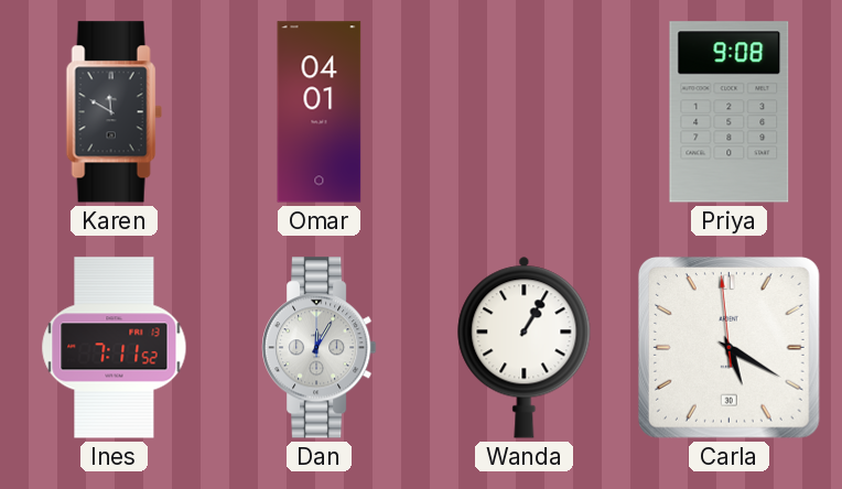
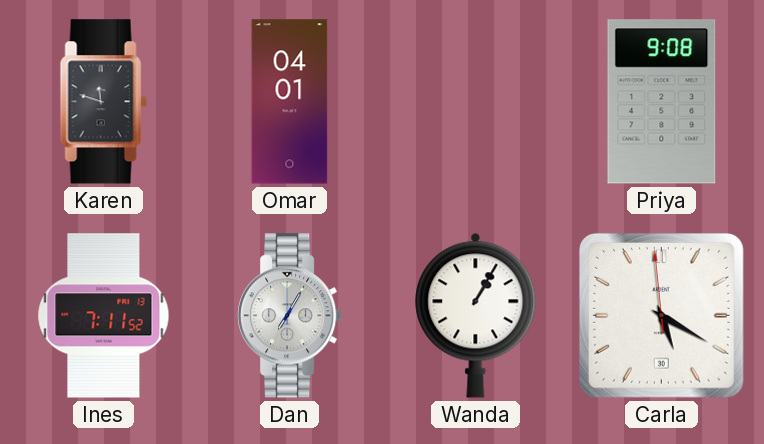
Karen: 11:50 -> 11:48 (103, 102)
Dan: 12:05 -> 7:05 (290, 316)
